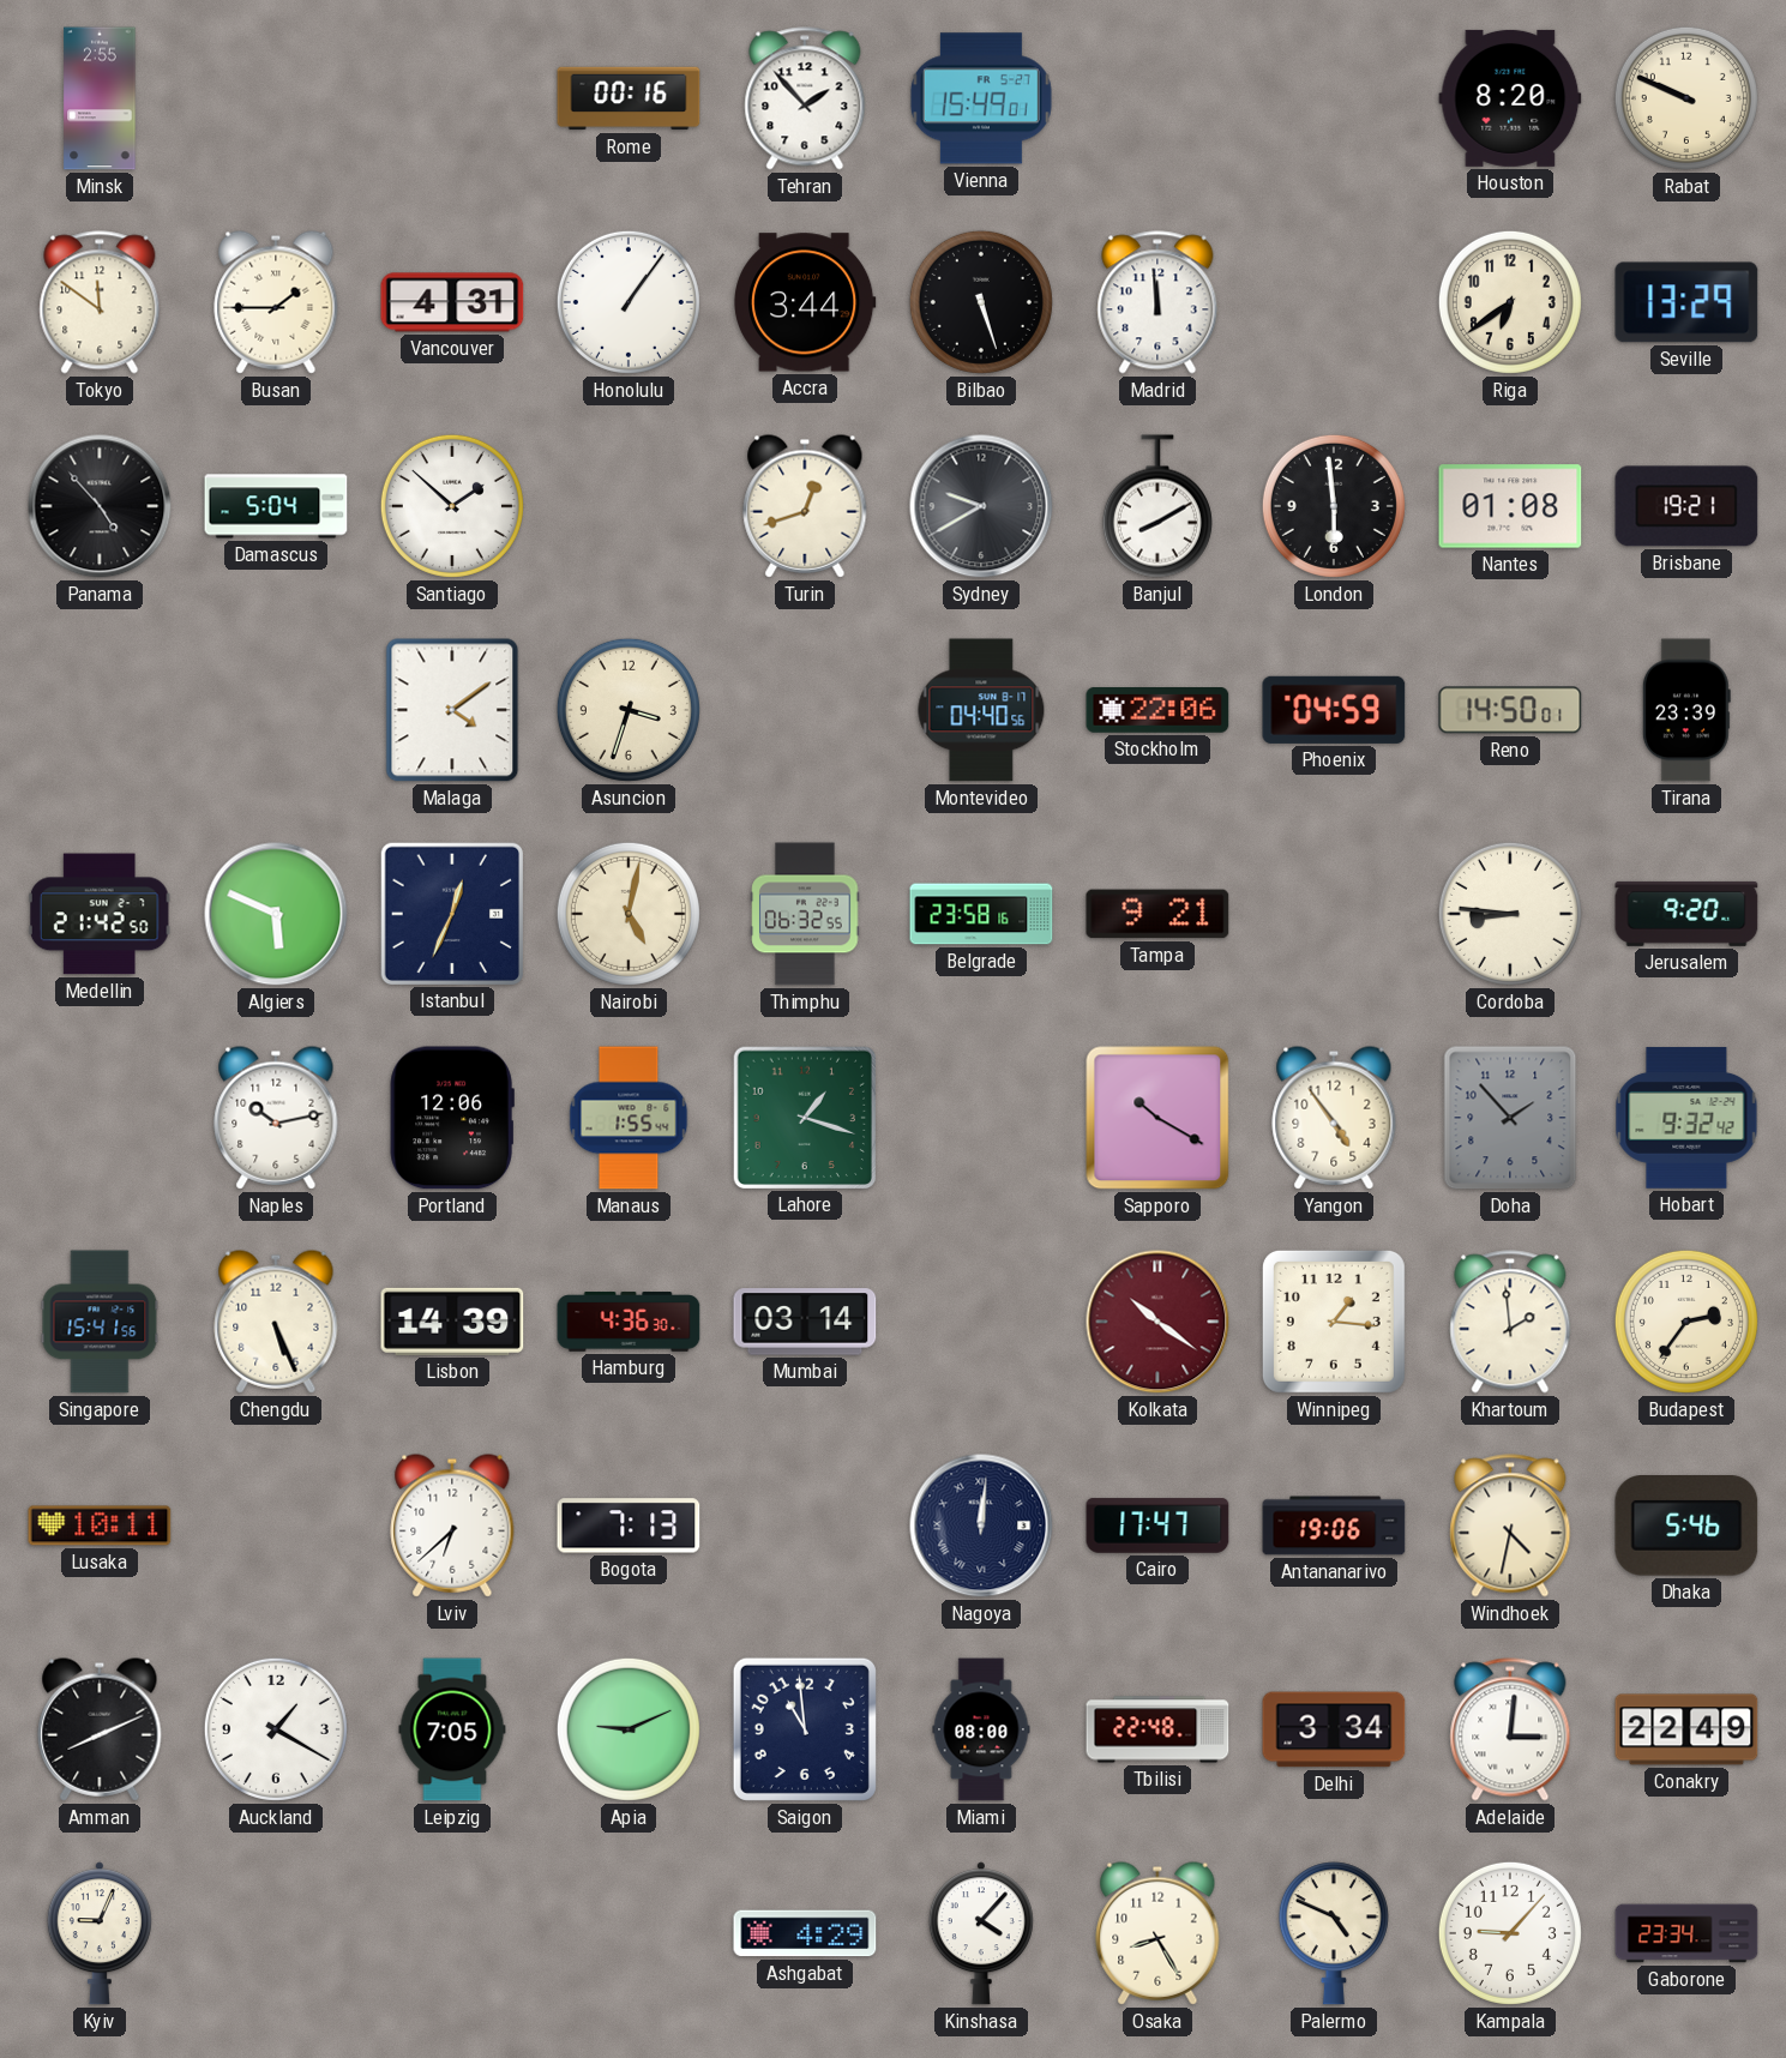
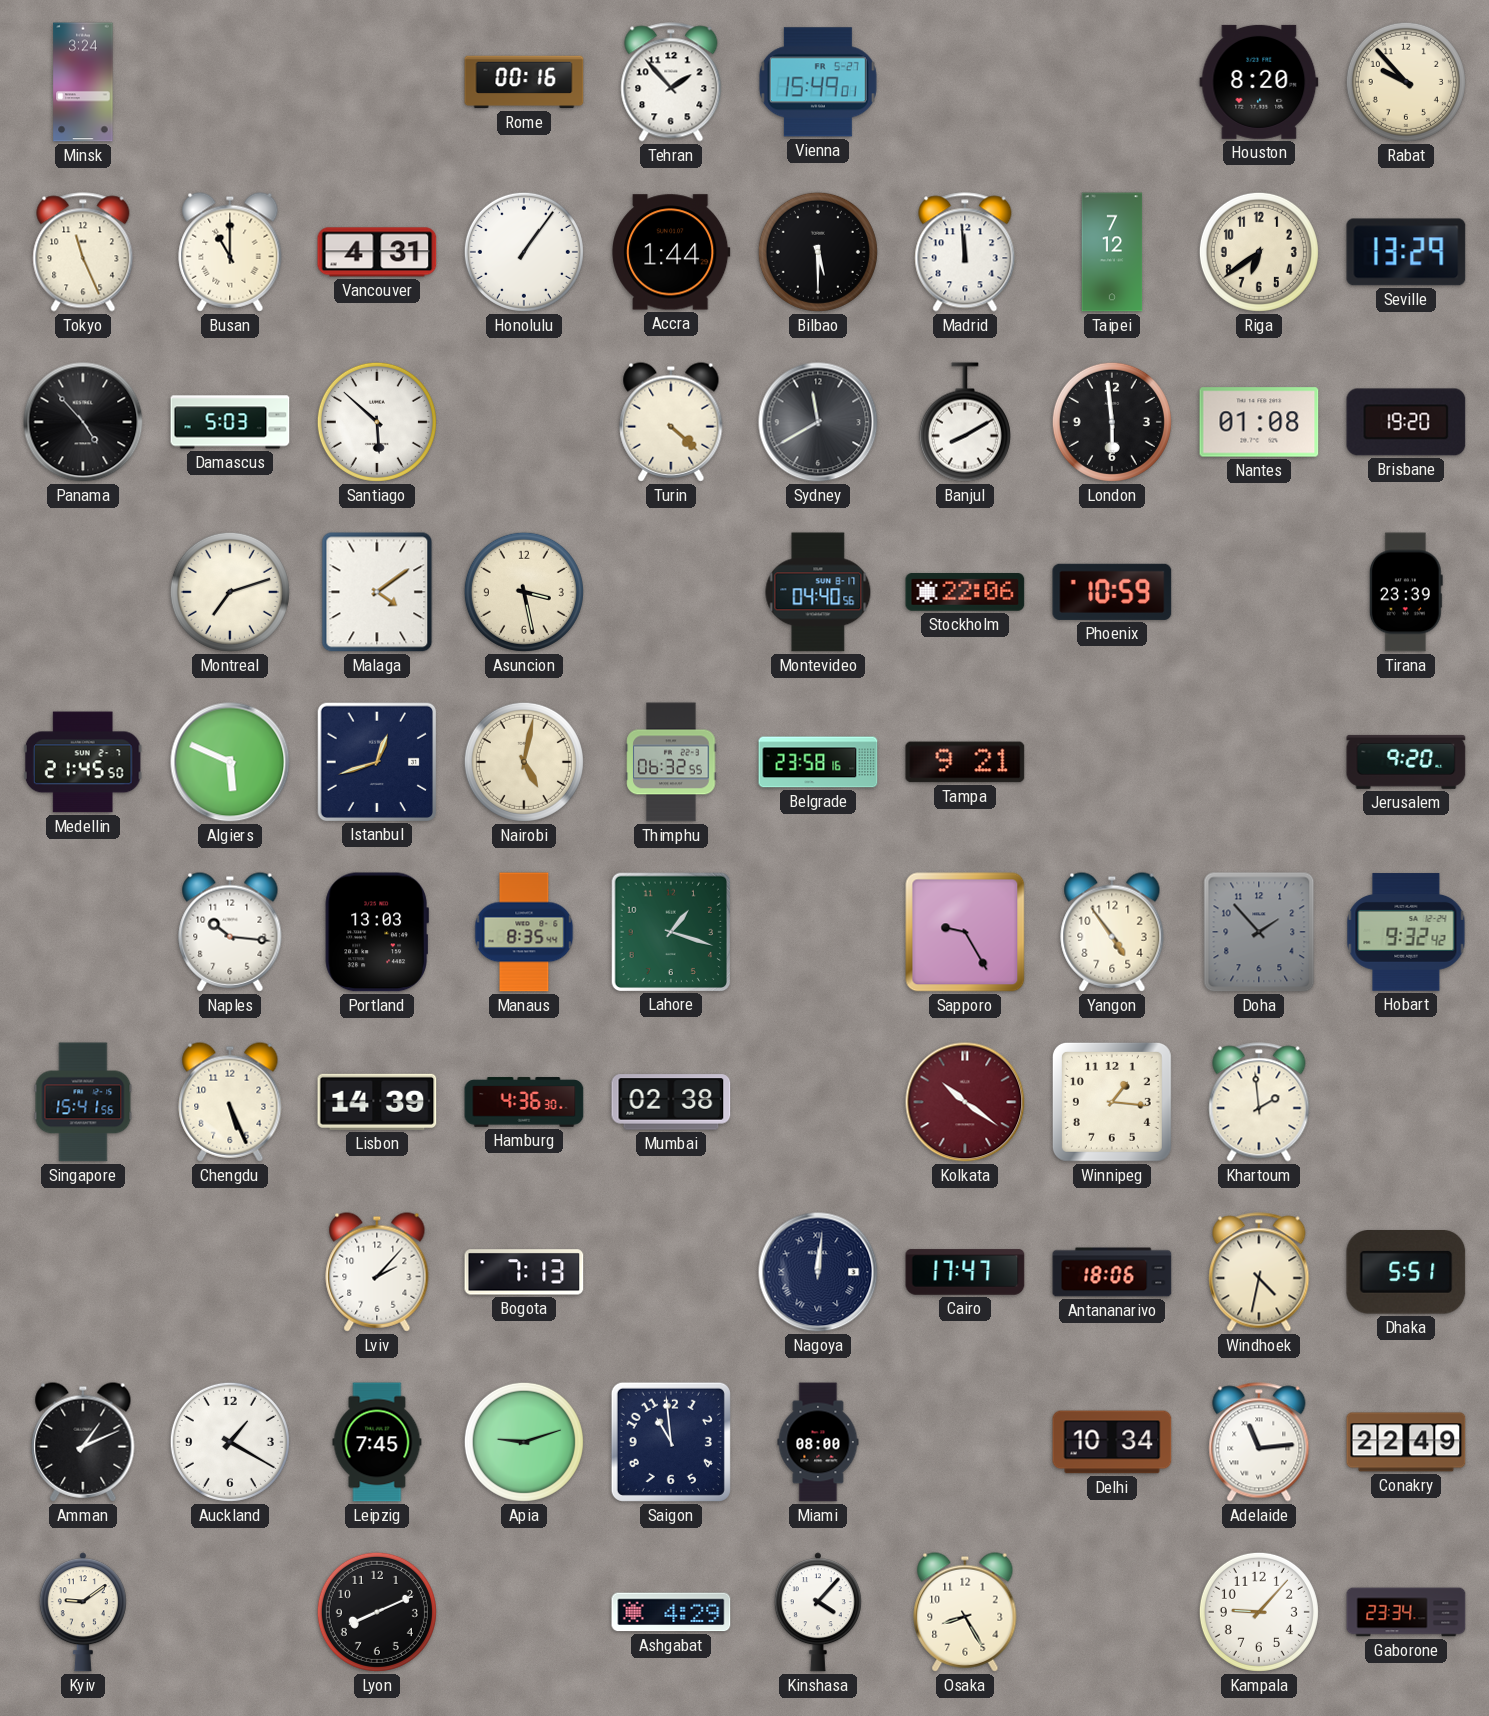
Minsk: 2:55 -> 3:24 (83, 82)
Rabat: 9:49 -> 9:53 (1406, 82)
Tokyo: 11:51 -> 11:26 (83, 252)
Busan: 1:45 -> 11:00 (230, 252)
Accra: 3:44 -> 1:44 (672, 252)
Bilbao: 5:27 -> 5:30 (818, 252)
Taipei: none -> 7:12 (1112, 252)
Damascus: 5:04 -> 5:03 (230, 422)
Santiago: 1:52 -> 5:52 (377, 422)
Turin: 12:42 -> 4:22 (671, 422)
Sydney: 9:40 -> 11:40 (818, 422)
Brisbane: 19:21 -> 19:20 (1406, 422)
Montreal: none -> 7:12 (230, 592)
Asuncion: 3:33 -> 3:28 (524, 592)
Phoenix: 04:59 -> 10:59 (1112, 592)
Reno: 14:50 -> none (1510, 710)
Medellin: 21:42 -> 21:45 (83, 762)
Istanbul: 12:34 -> 12:42 (376, 761)
Cordoba: 8:46 -> none (1510, 914)
Naples: 10:13 -> 10:16 (230, 932)
Portland: 12:06 -> 13:03 (377, 932)
Manaus: 1:55 -> 8:35 (524, 932)
Sapporo: 10:20 -> 9:25 (965, 932)
Mumbai: 03:14 -> 02:38 (671, 1102)
Budapest: 2:36 -> none (1686, 1322)
Lusaka: 10:11 -> none (100, 1526)
Lviv: 6:38 -> 2:07 (377, 1272)
Antananarivo: 19:06 -> 18:06 (1112, 1272)
Dhaka: 5:46 -> 5:51 (1406, 1273)
Amman: 8:11 -> 1:11 (83, 1442)
Leipzig: 7:05 -> 7:45 (377, 1442)
Apia: 9:11 -> 9:12 (524, 1442)
Tbilisi: 22:48 -> none (1157, 1729)
Delhi: 3:34 -> 10:34 (1112, 1442)
Adelaide: 3:01 -> 11:14 (1259, 1442)
Kyiv: 9:04 -> 9:09 (83, 1612)
Lyon: none -> 8:11 (377, 1612)
Palermo: 4:49 -> none (1334, 1933)
